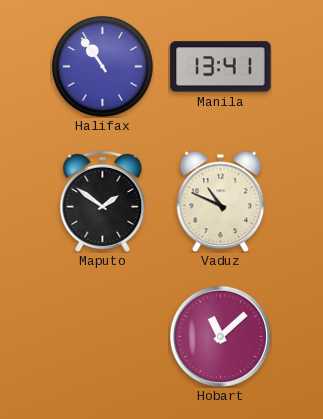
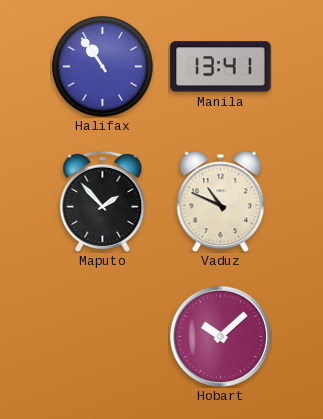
Maputo: 1:51 -> 1:53 (103, 201)
Hobart: 11:08 -> 10:08 (220, 336)
